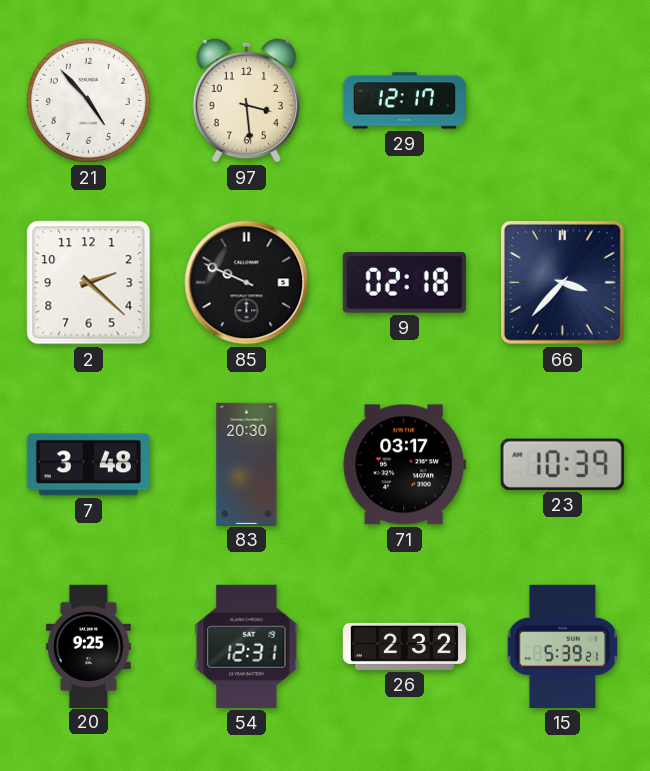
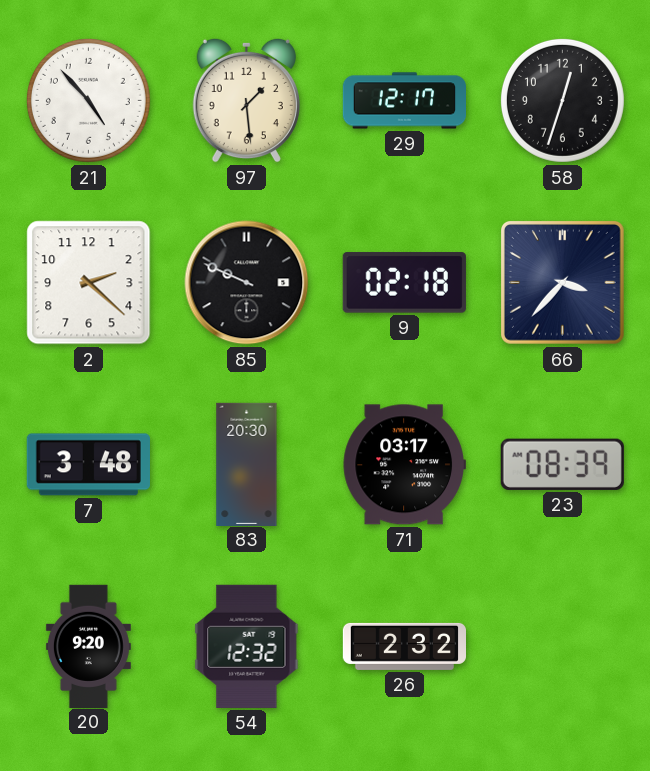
97: 3:29 -> 1:29 (246, 100)
58: none -> 12:33 (562, 100)
23: 10:39 -> 08:39 (562, 464)
20: 9:25 -> 9:20 (88, 646)
54: 12:31 -> 12:32 (247, 646)
15: 5:39 -> none (563, 646)
